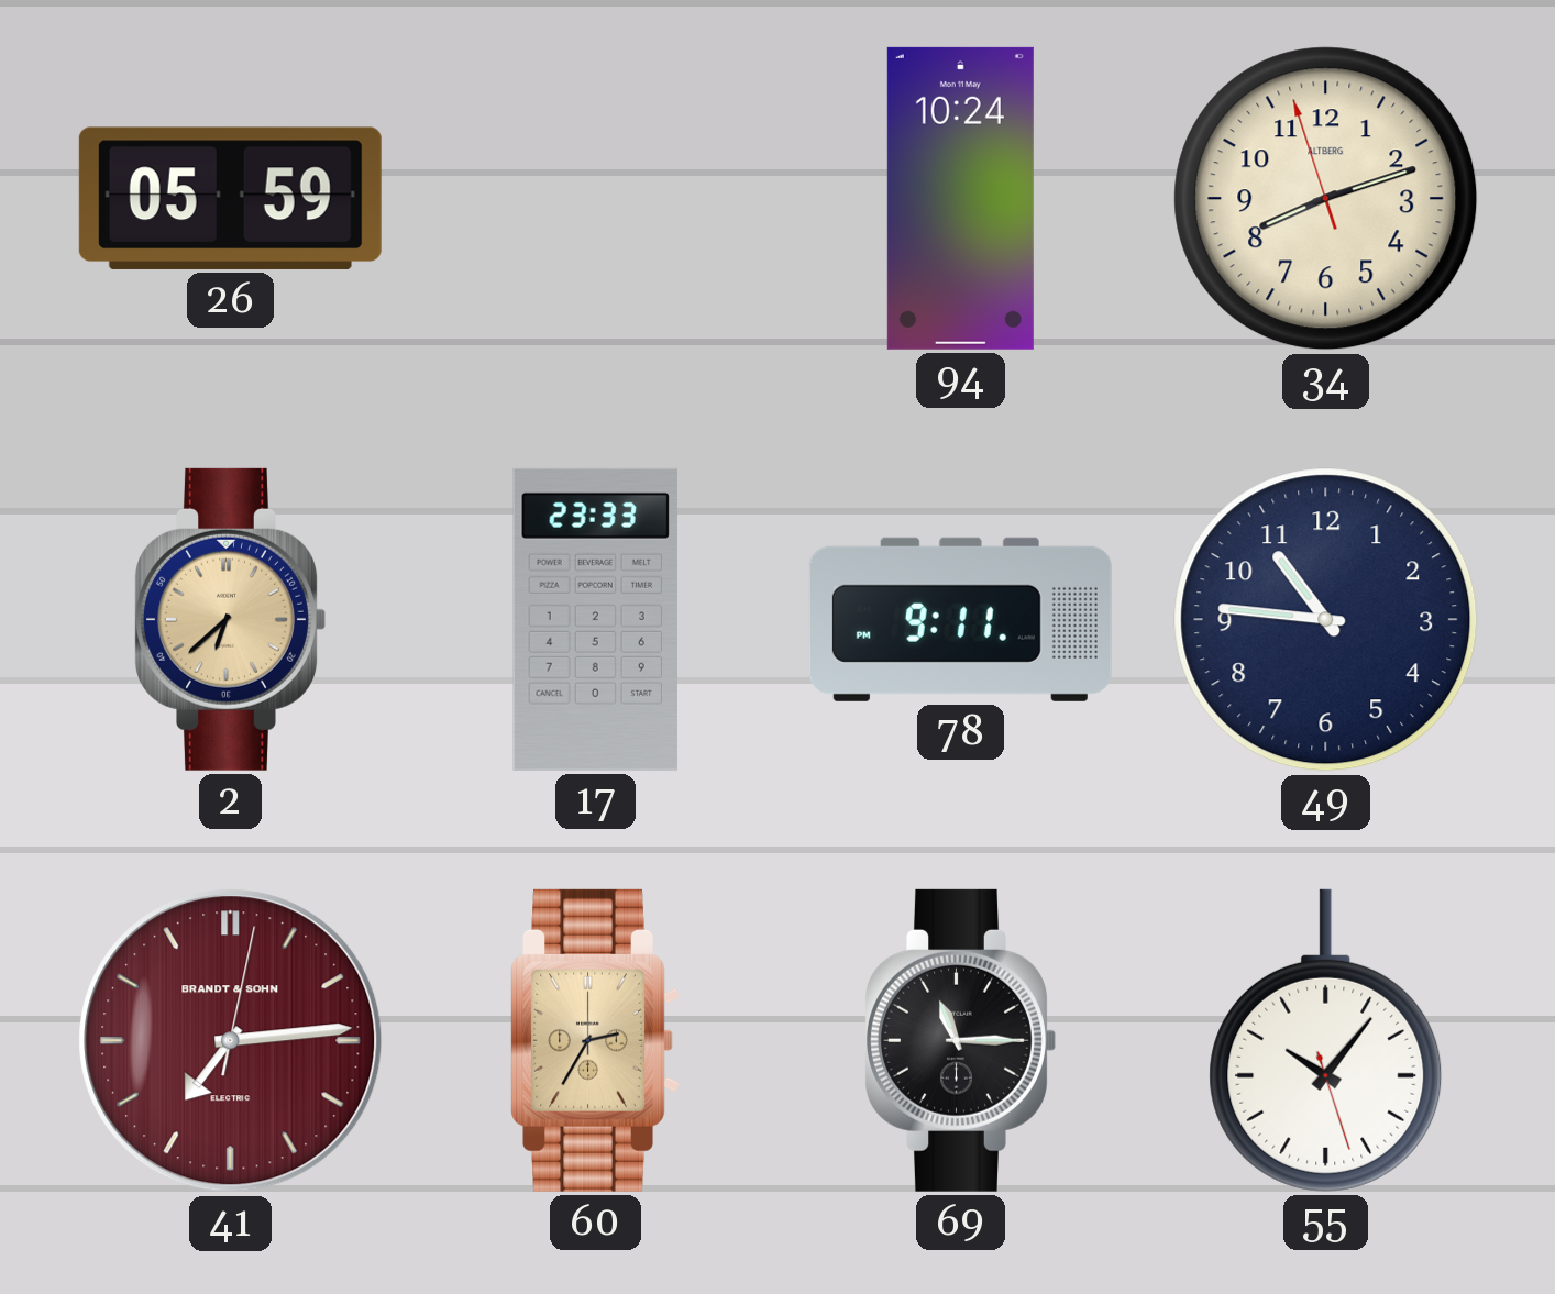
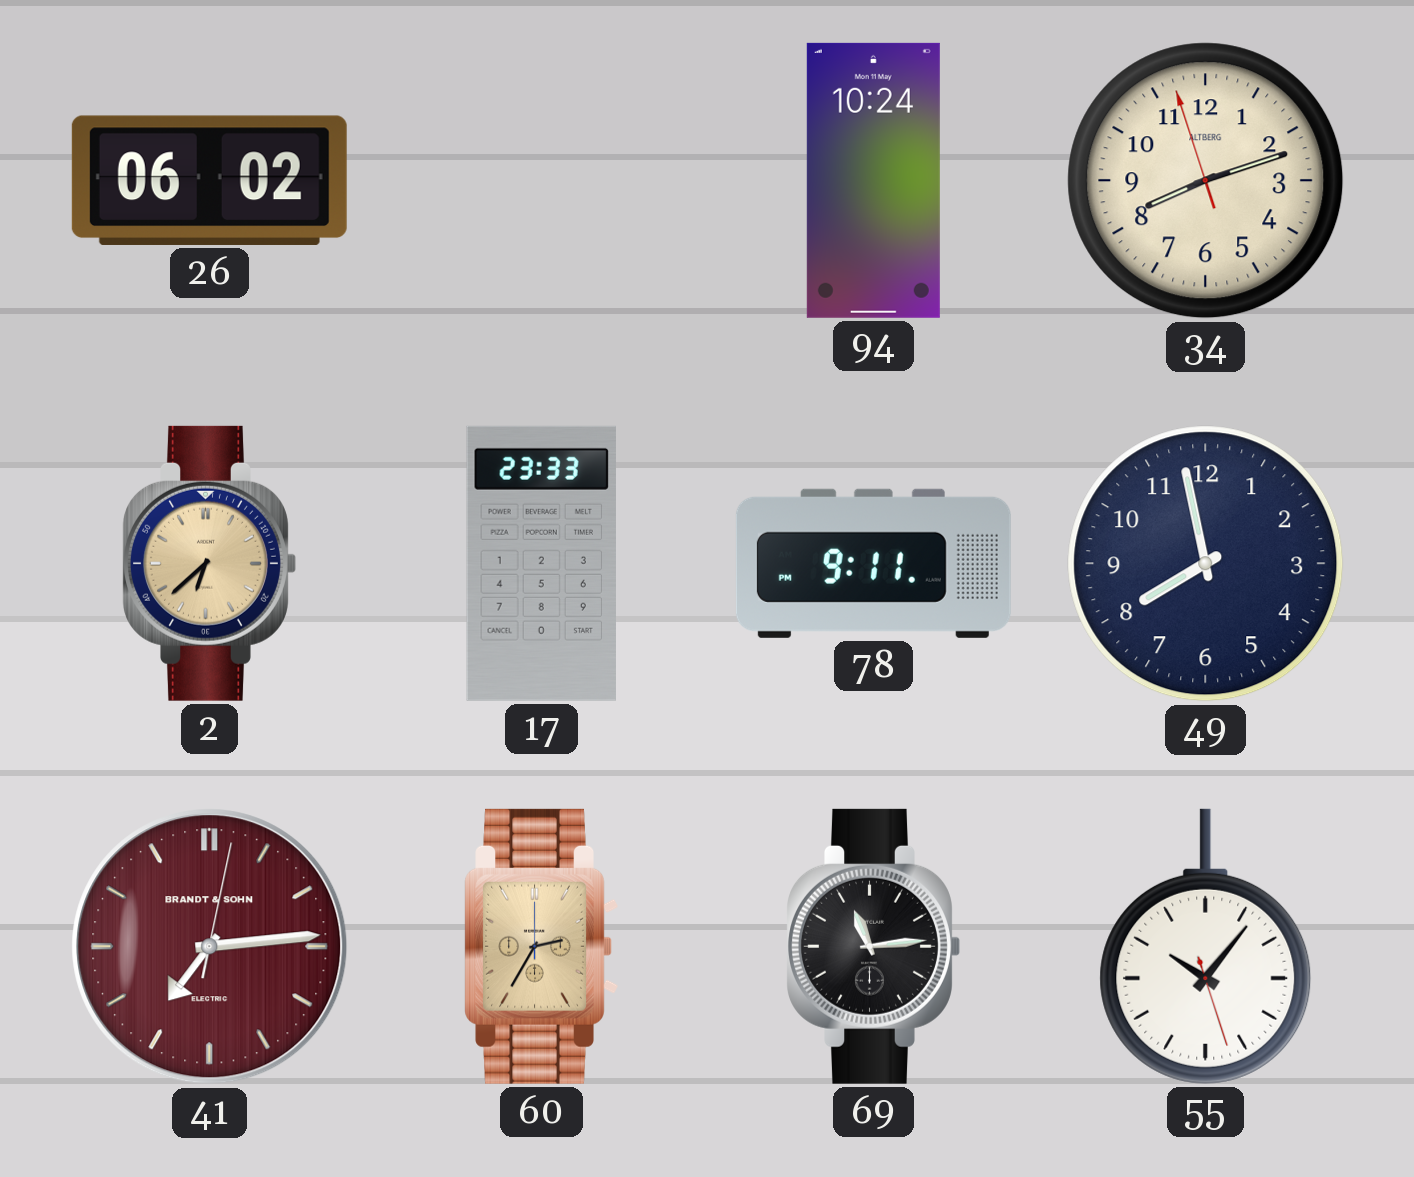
26: 05:59 -> 06:02 (209, 180)
49: 10:46 -> 7:58 (1206, 564)
69: 11:15 -> 11:14 (873, 946)
